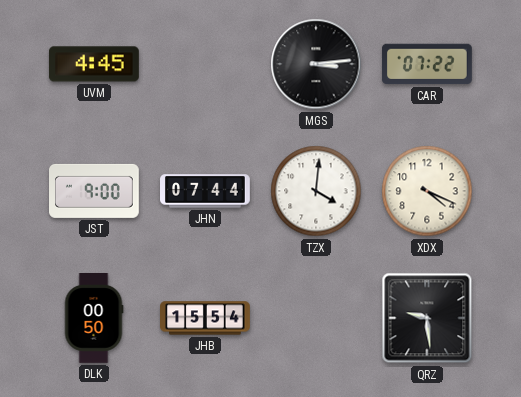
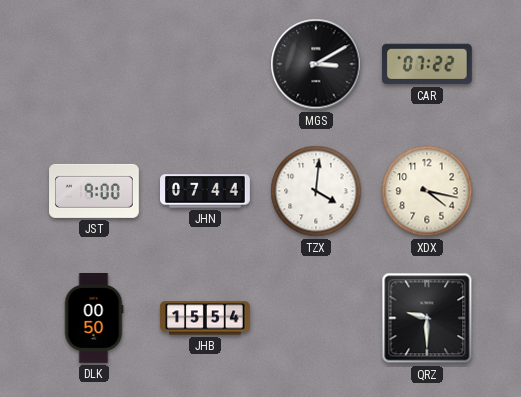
UVM: 4:45 -> none (94, 64)
MGS: 3:14 -> 3:10 (316, 64)
XDX: 4:19 -> 4:17 (427, 191)
QRZ: 9:29 -> 9:30 (427, 318)
